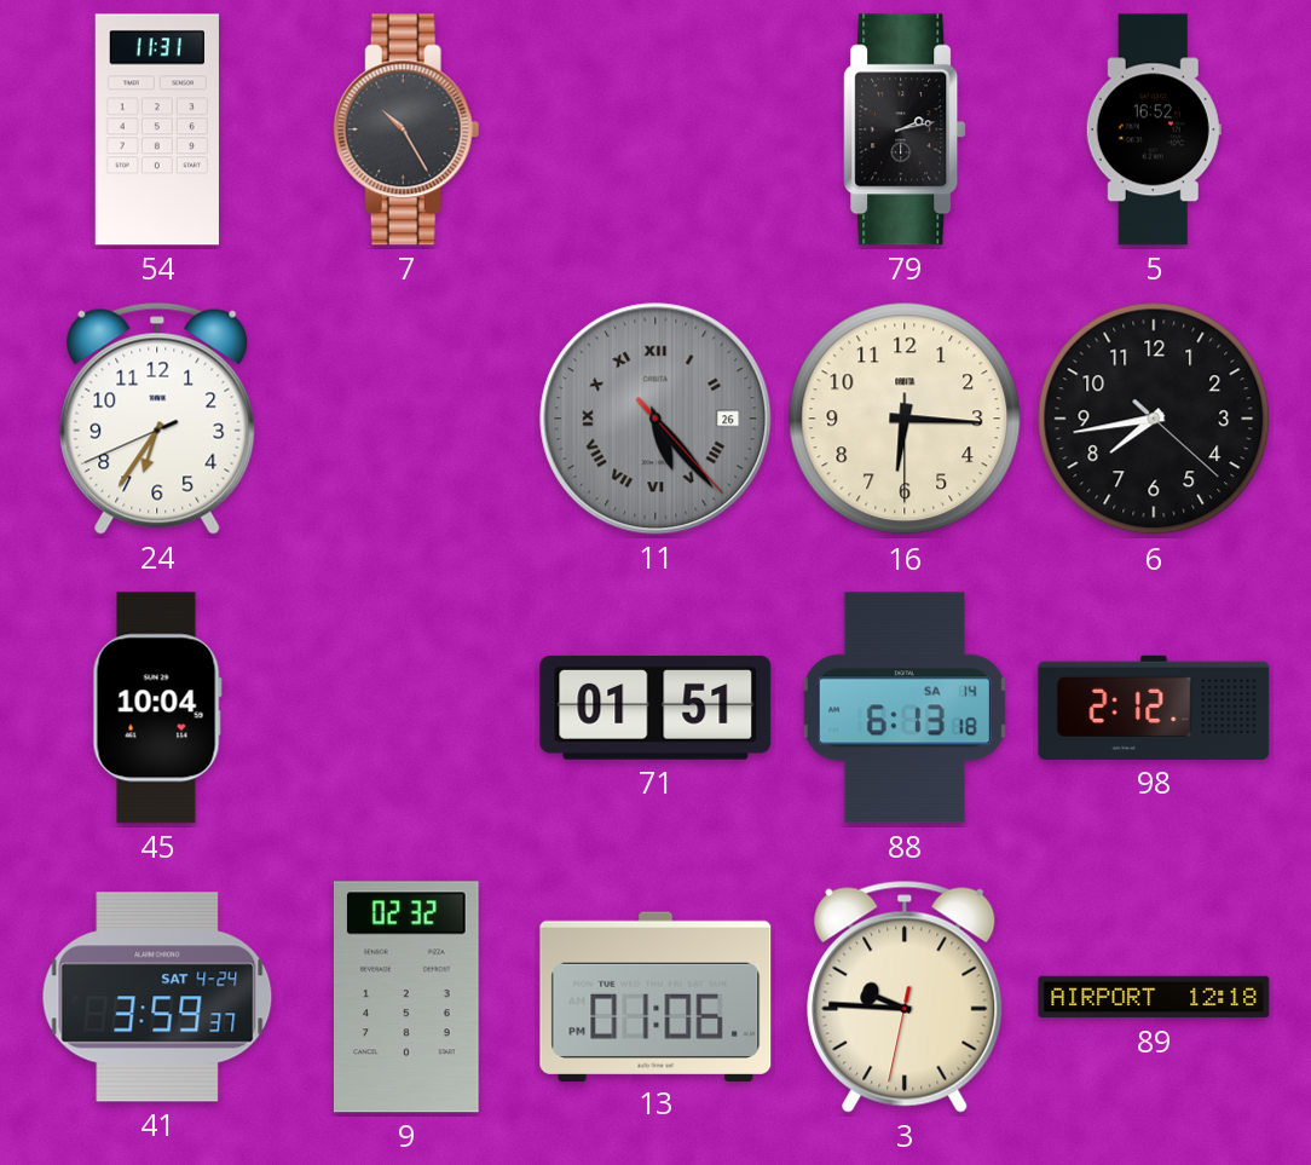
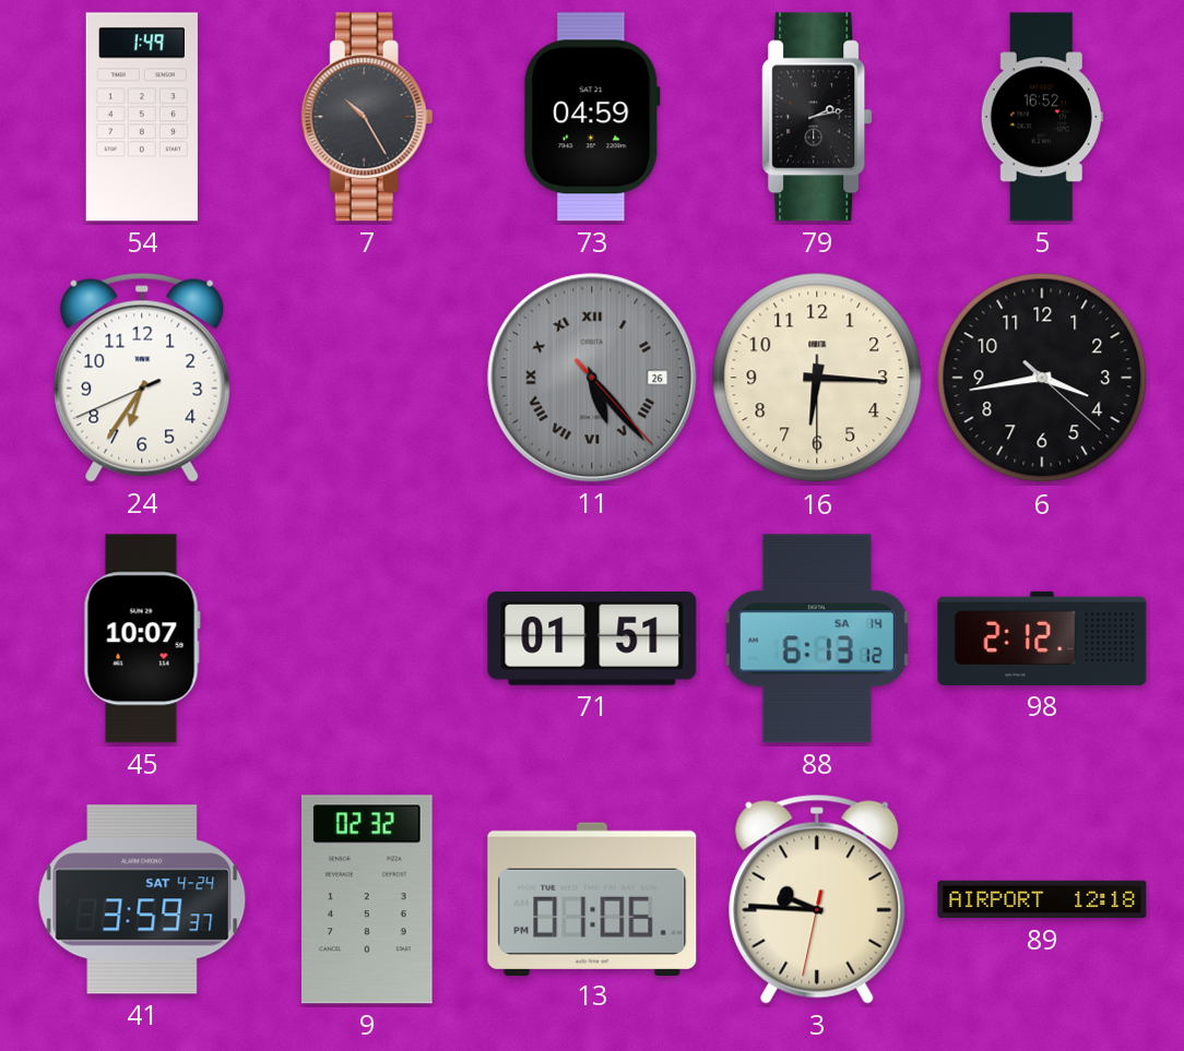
54: 11:31 -> 1:49 (142, 117)
73: none -> 04:59 (592, 117)
6: 7:43 -> 3:43 (1042, 378)
45: 10:04 -> 10:07 (142, 638)
88: 6:13:18 -> 6:13:12 (817, 638)
